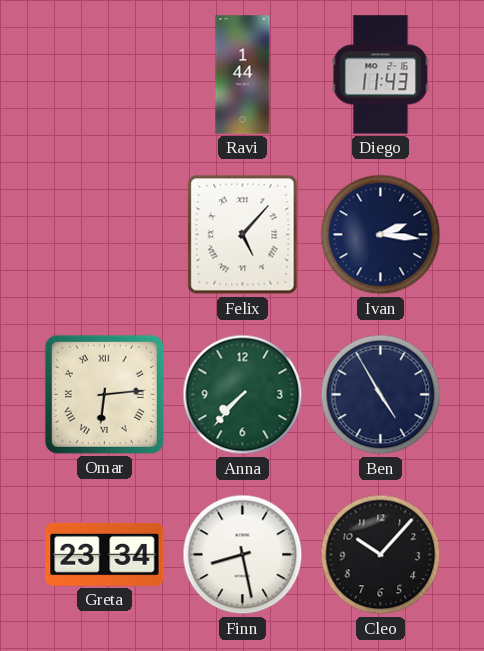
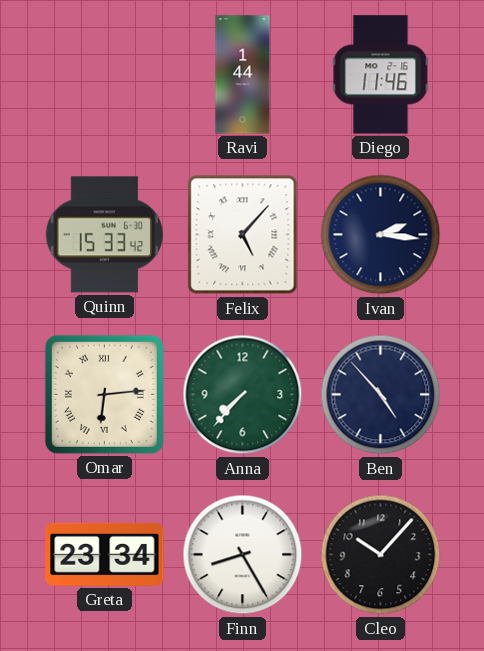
Diego: 11:43 -> 11:46 (381, 75)
Quinn: none -> 15:33 (104, 235)
Ben: 4:55 -> 4:53 (381, 395)
Finn: 8:28 -> 8:25 (243, 555)
